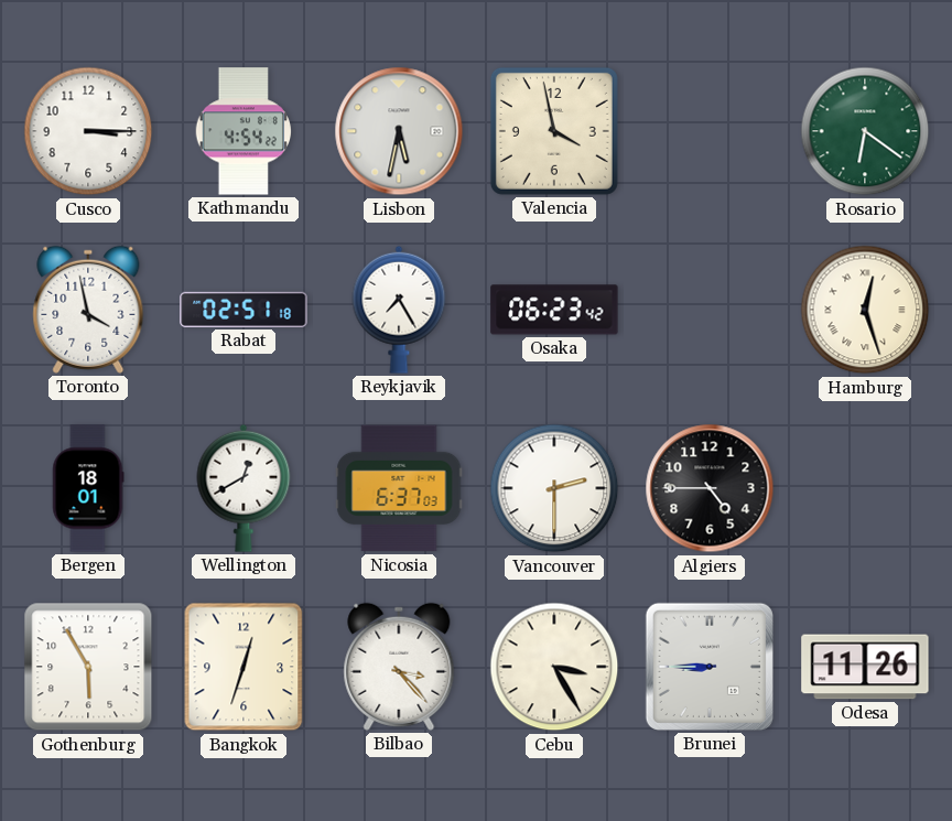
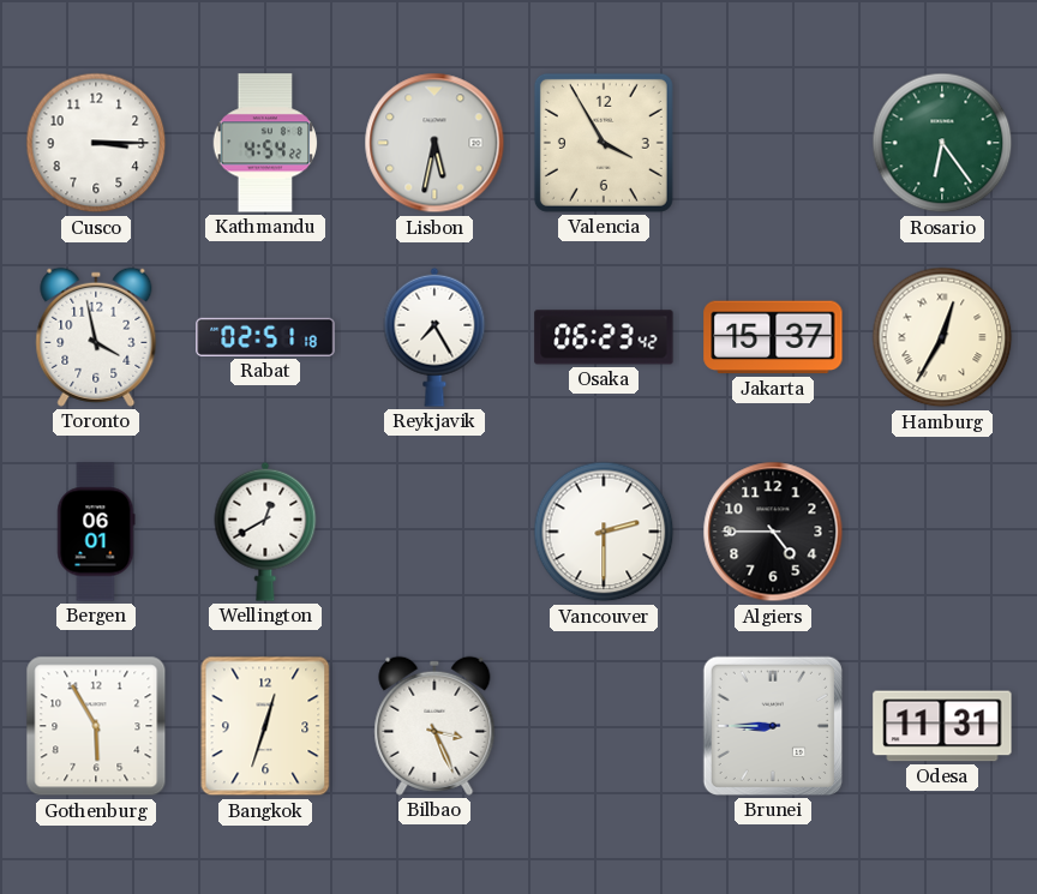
Valencia: 3:58 -> 3:55 (604, 143)
Rosario: 6:21 -> 6:24 (942, 143)
Jakarta: none -> 15:37 (773, 337)
Hamburg: 12:27 -> 12:35 (942, 337)
Bergen: 18:01 -> 06:01 (96, 532)
Nicosia: 6:37 -> none (399, 488)
Bilbao: 3:23 -> 3:26 (434, 726)
Cebu: 3:25 -> none (554, 667)
Odesa: 11:26 -> 11:31 (942, 726)
